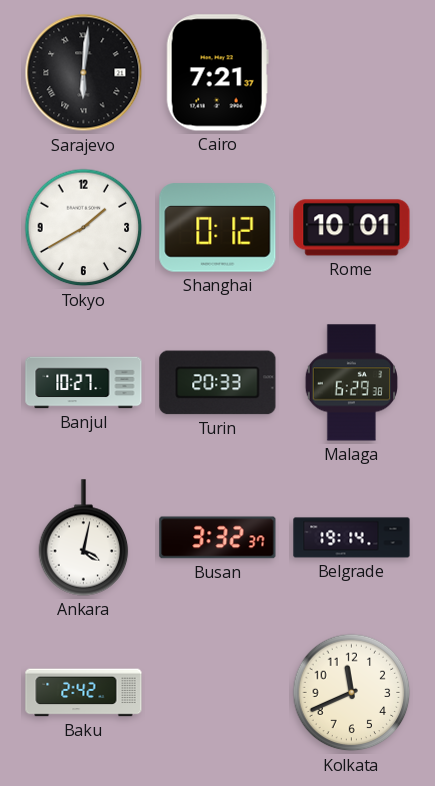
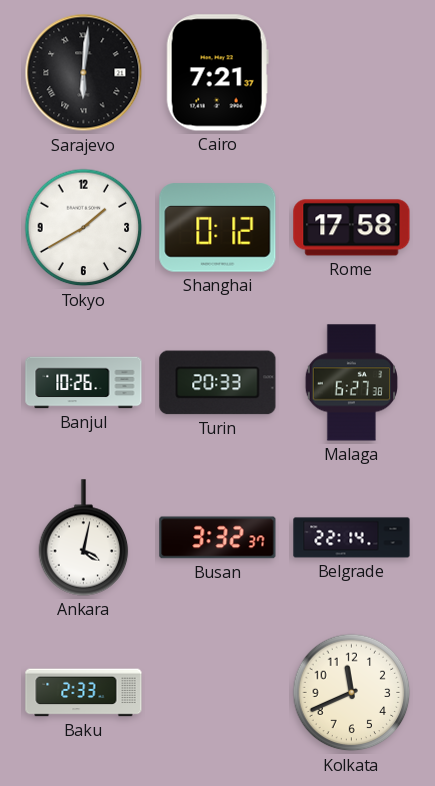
Rome: 10:01 -> 17:58 (352, 228)
Banjul: 10:27 -> 10:26 (84, 383)
Malaga: 6:29 -> 6:27 (351, 383)
Belgrade: 19:14 -> 22:14 (352, 538)
Baku: 2:42 -> 2:33 (84, 693)
